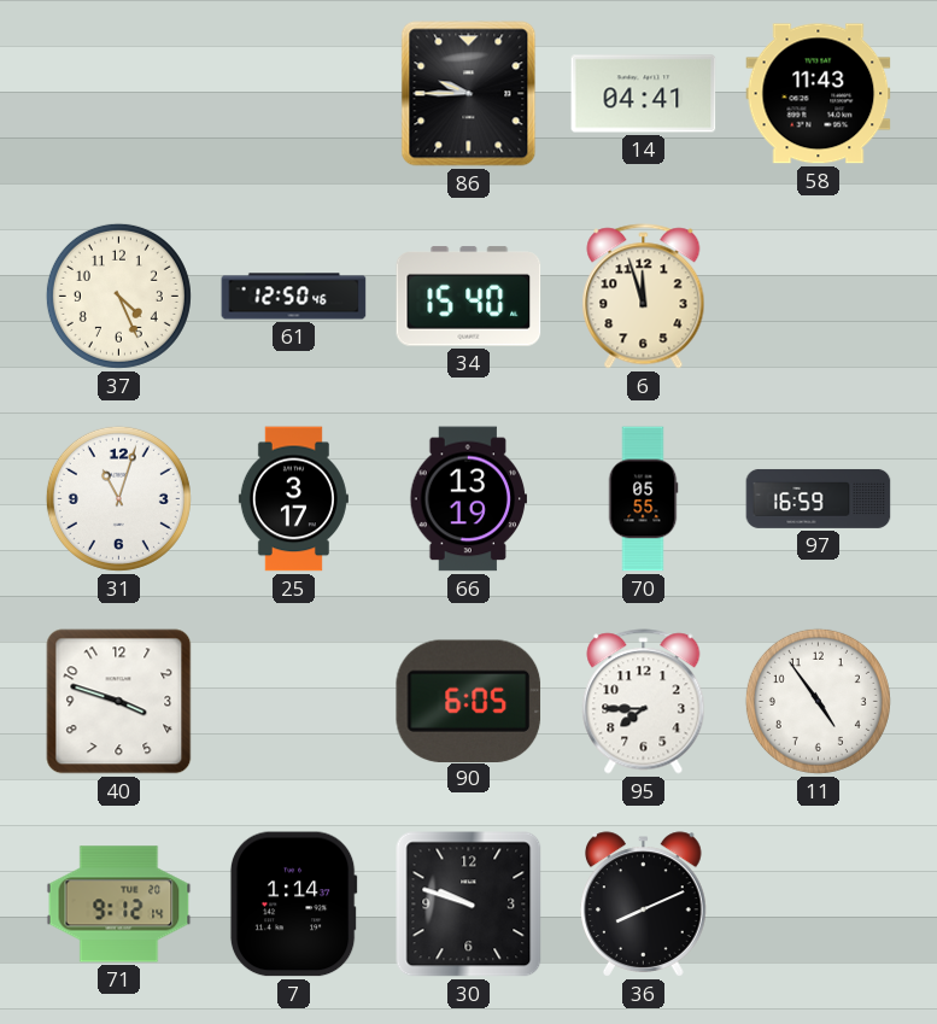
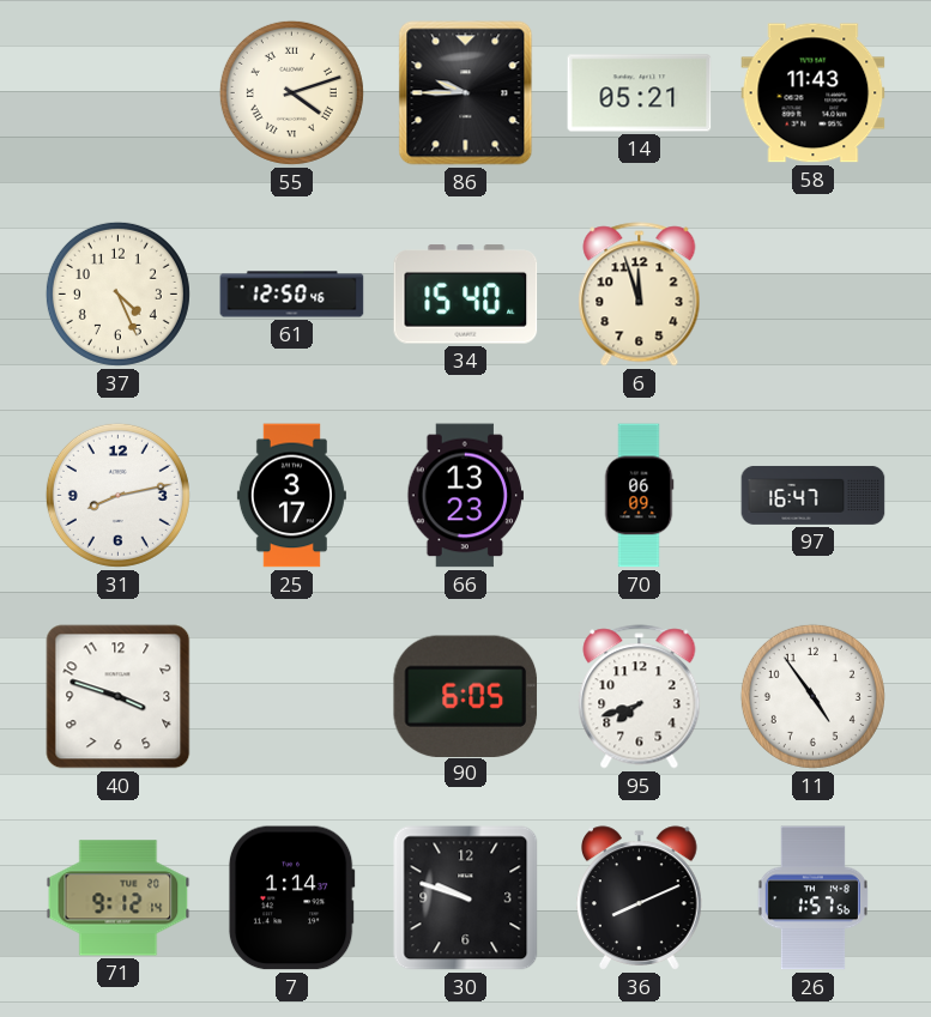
55: none -> 4:12 (291, 92)
14: 04:41 -> 05:21 (640, 93)
31: 11:03 -> 8:13 (117, 495)
66: 13:19 -> 13:23 (465, 496)
70: 05:55 -> 06:09 (639, 496)
97: 16:59 -> 16:47 (814, 495)
95: 7:45 -> 7:42 (640, 697)
26: none -> 1:57 (812, 898)
